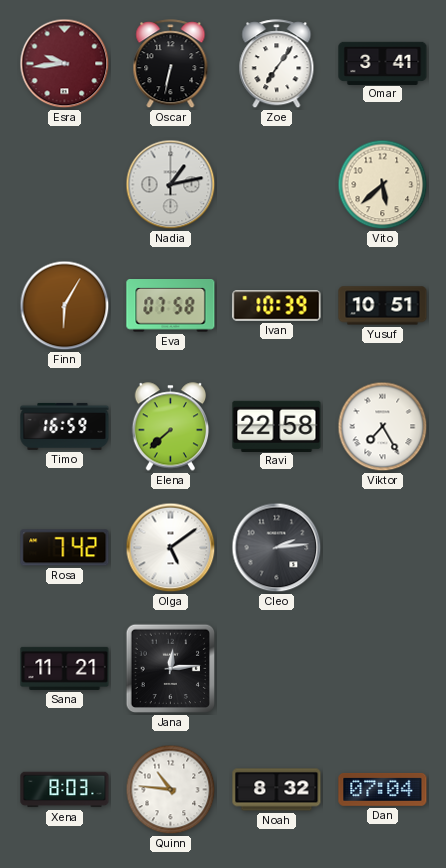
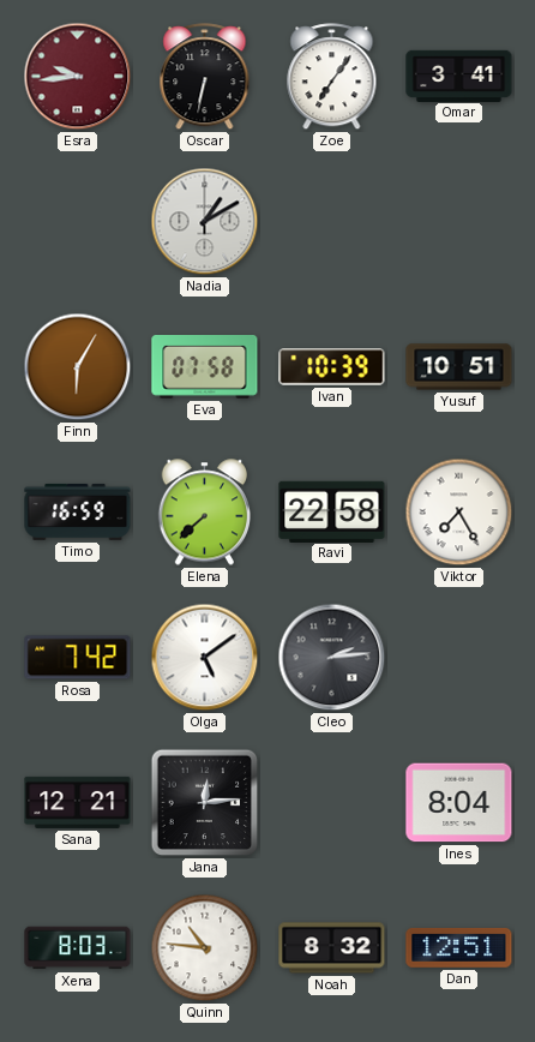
Nadia: 1:13 -> 1:10 (205, 222)
Vito: 5:38 -> none (383, 185)
Sana: 11:21 -> 12:21 (78, 802)
Ines: none -> 8:04 (459, 803)
Dan: 07:04 -> 12:51 (459, 947)
